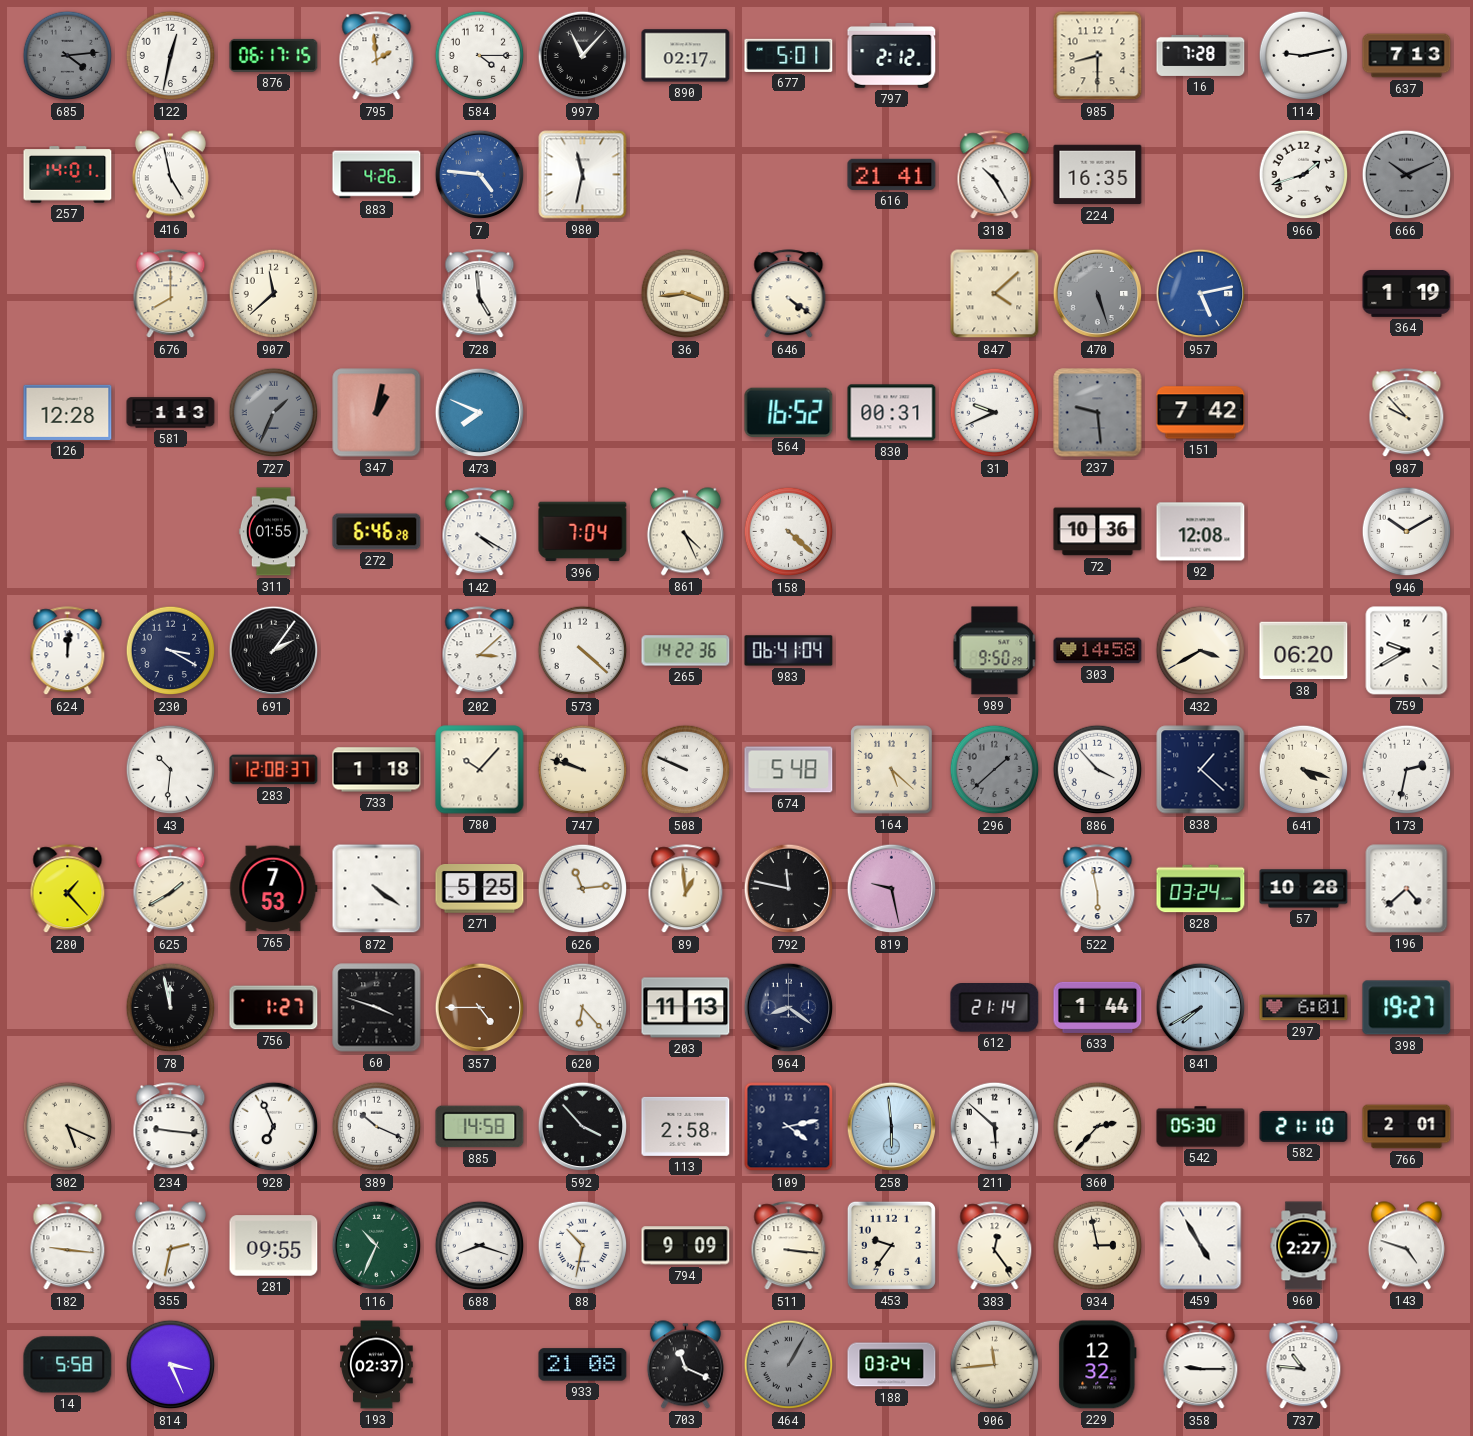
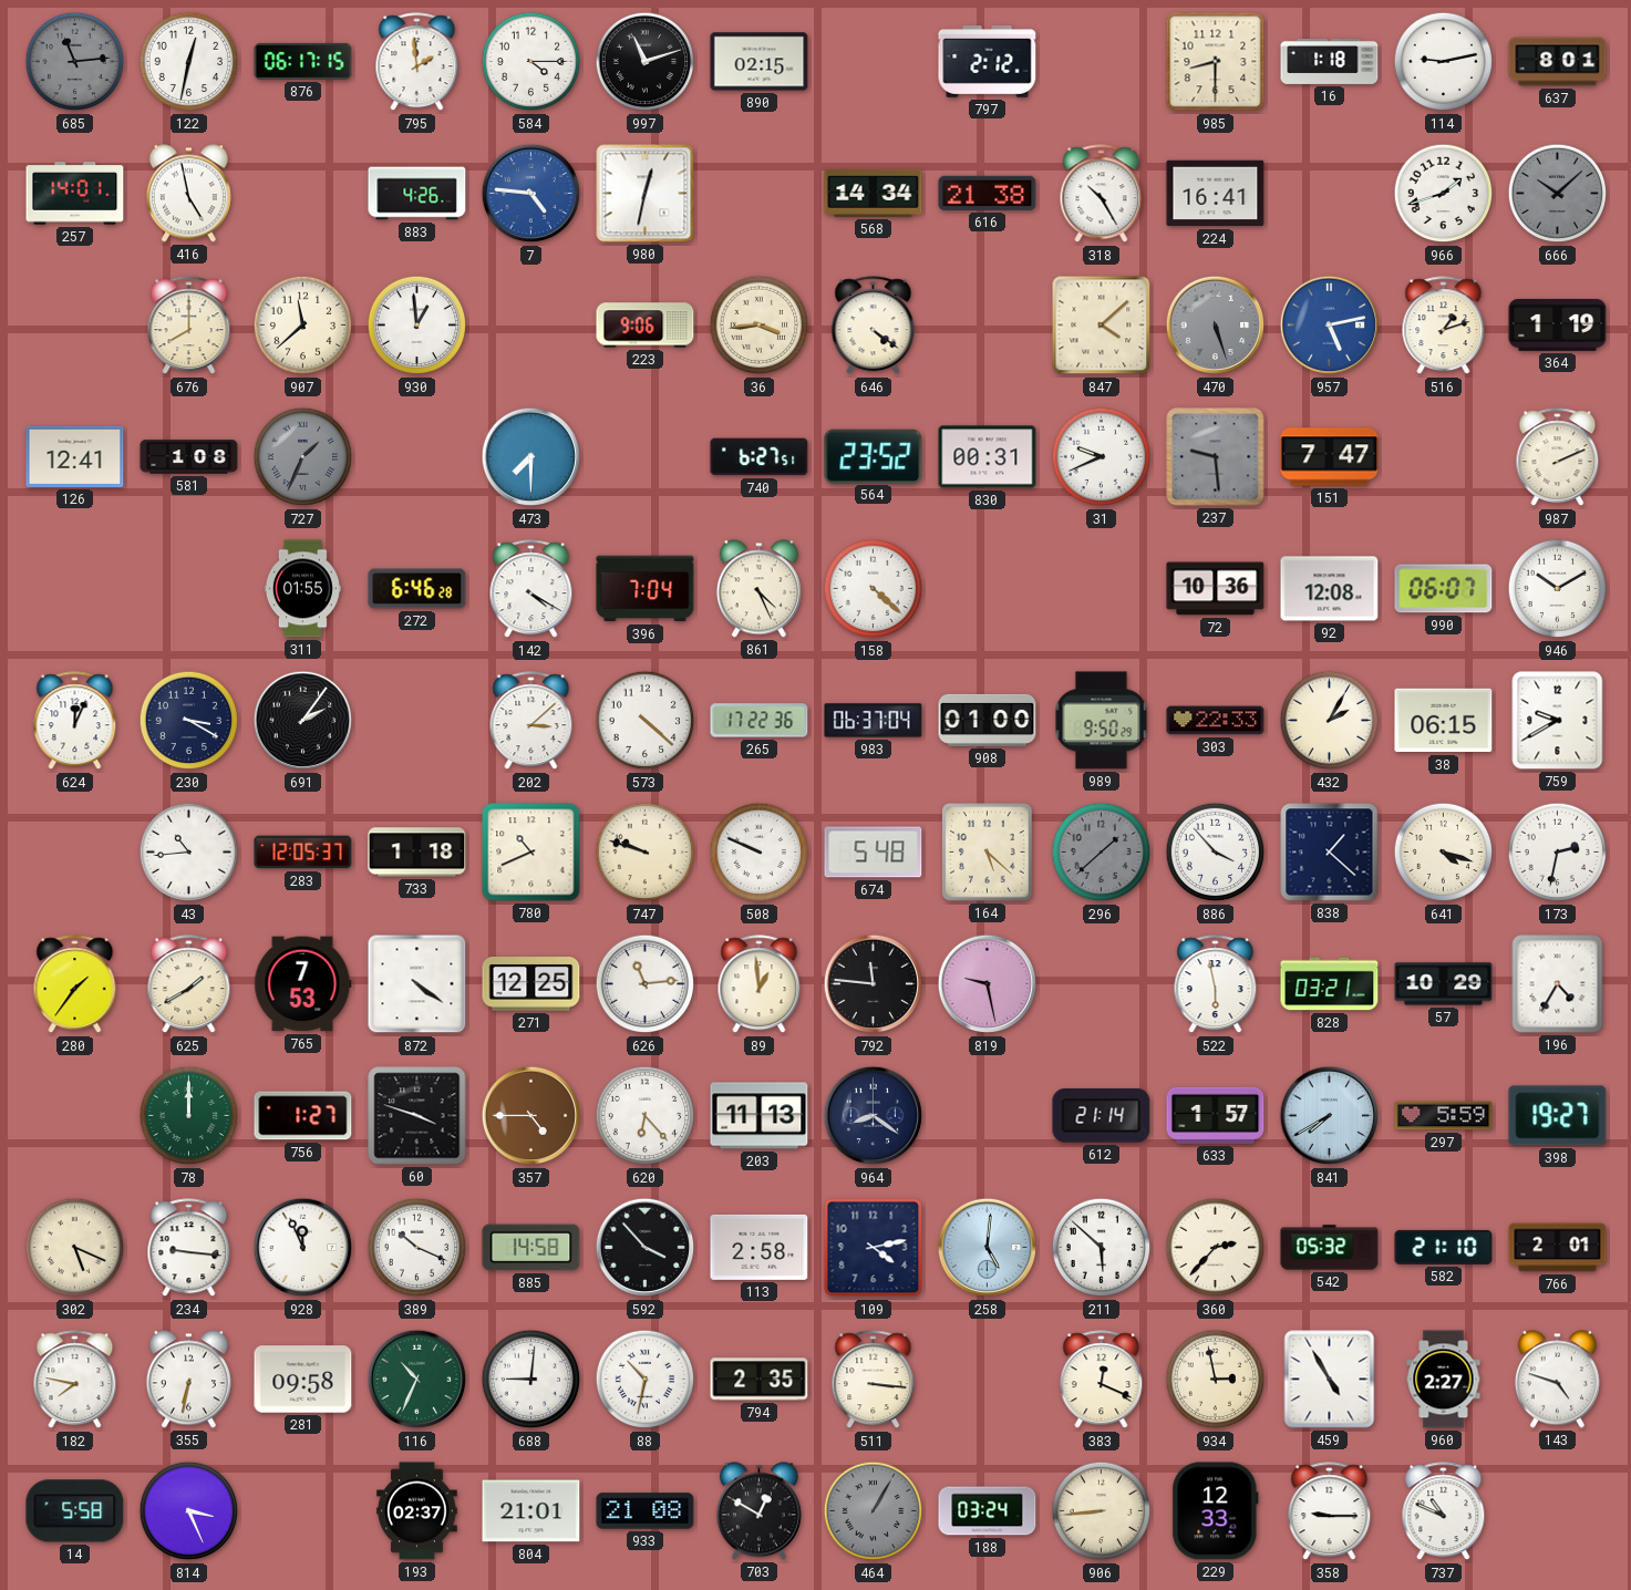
685: 4:14 -> 11:14 (75, 62)
997: 11:07 -> 11:12 (646, 62)
890: 02:17 -> 02:15 (760, 62)
677: 5:01 -> none (789, 55)
16: 7:28 -> 1:18 (1330, 61)
637: 7:13 -> 8:01 (1558, 62)
980: 11:32 -> 12:32 (646, 194)
568: none -> 14:34 (874, 193)
616: 21:41 -> 21:38 (988, 193)
224: 16:35 -> 16:41 (1216, 194)
666: 10:11 -> 10:08 (1558, 194)
930: none -> 12:59 (417, 326)
728: 4:59 -> none (480, 294)
223: none -> 9:06 (646, 326)
516: none -> 1:12 (1444, 326)
126: 12:28 -> 12:41 (75, 456)
581: 1:13 -> 1:08 (189, 457)
347: 1:02 -> none (377, 413)
473: 7:49 -> 7:30 (531, 457)
740: none -> 6:27 (760, 457)
564: 16:52 -> 23:52 (874, 456)
151: 7:42 -> 7:47 (1330, 457)
987: 9:53 -> 2:11 (1558, 457)
990: none -> 06:07 (1444, 589)
624: 12:01 -> 12:04 (75, 721)
265: 14:22 -> 17:22 (760, 721)
983: 06:41 -> 06:37 (874, 721)
908: none -> 01:00 (988, 720)
303: 14:58 -> 22:33 (1216, 721)
432: 3:40 -> 2:05 (1330, 721)
38: 06:20 -> 06:15 (1444, 721)
43: 10:31 -> 10:44 (189, 853)
283: 12:08 -> 12:05 (303, 853)
780: 10:07 -> 10:41 (531, 853)
280: 1:23 -> 1:36 (75, 984)
271: 5:25 -> 12:25 (531, 984)
792: 11:47 -> 11:46 (874, 984)
828: 03:24 -> 03:21 (1330, 984)
57: 10:28 -> 10:29 (1444, 984)
196: 4:38 -> 4:35 (1558, 984)
78: 11:58 -> 12:00 (189, 1116)
78 dial: black -> green (189, 1116)
633: 1:44 -> 1:57 (1216, 1115)
297: 6:01 -> 5:59 (1444, 1116)
928: 6:56 -> 11:56 (303, 1248)
258: 5:59 -> 5:01 (988, 1248)
542: 05:30 -> 05:32 (1330, 1248)
182: 9:16 -> 7:47 (75, 1380)
355: 2:32 -> 6:32 (188, 1380)
281: 09:55 -> 09:58 (303, 1380)
688: 8:18 -> 9:01 (531, 1380)
794: 9:09 -> 2:35 (760, 1380)
453: 9:36 -> none (891, 1245)
383: 12:24 -> 12:19 (1102, 1380)
804: none -> 21:01 (531, 1511)
703: 11:19 -> 12:50 (758, 1511)
906: 11:44 -> 8:44 (1102, 1511)
229: 12:32 -> 12:33 (1216, 1511)
737: 10:46 -> 10:49 (1444, 1511)
